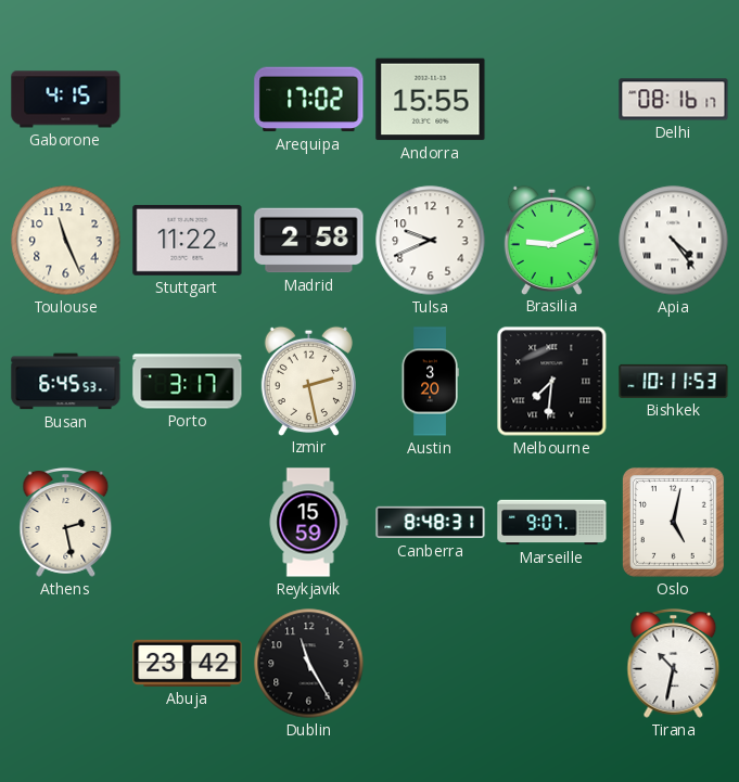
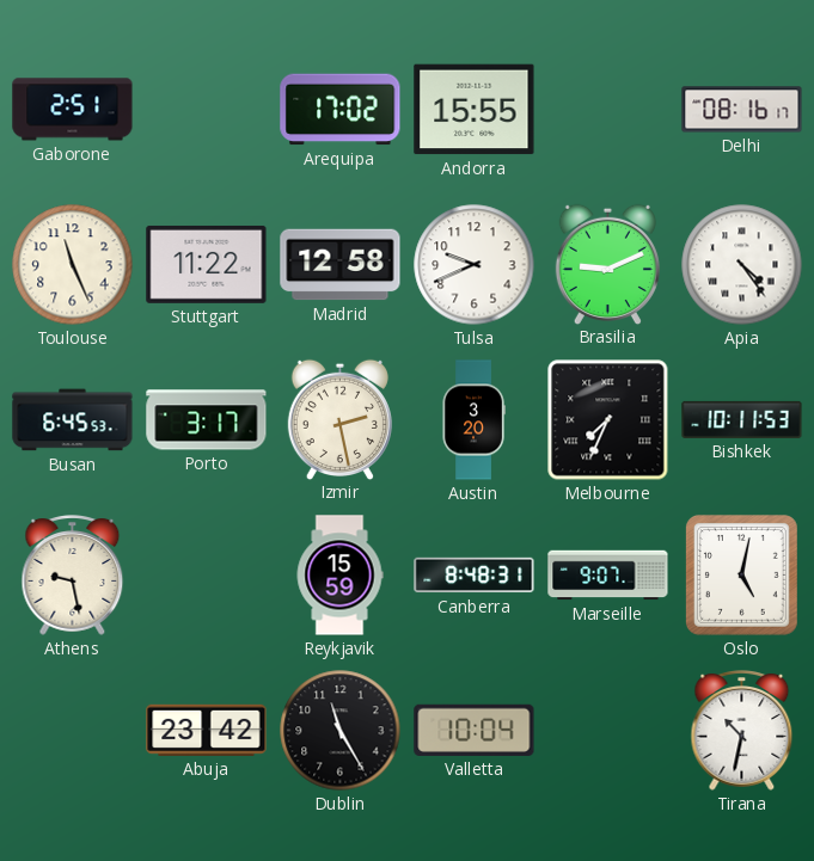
Gaborone: 4:15 -> 2:51 (73, 110)
Madrid: 2:58 -> 12:58 (341, 265)
Melbourne: 7:31 -> 7:34 (608, 420)
Athens: 2:28 -> 9:28 (73, 576)
Valletta: none -> 10:04 (475, 730)
